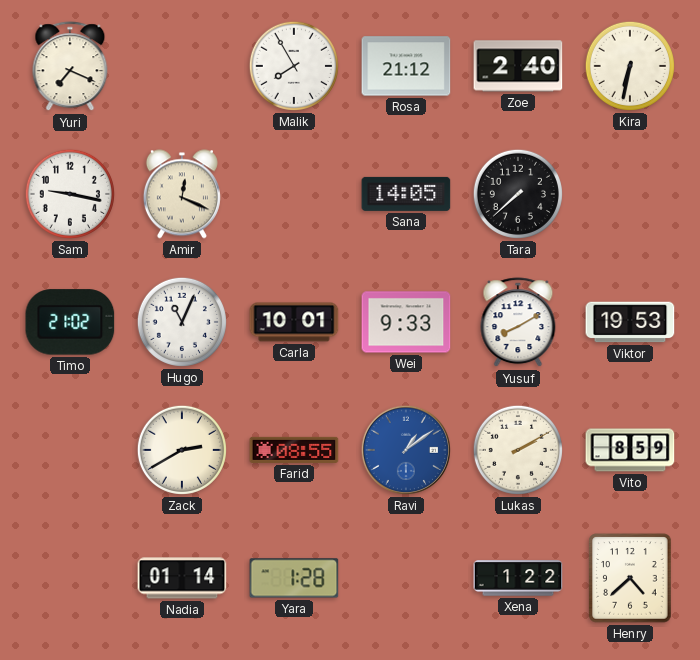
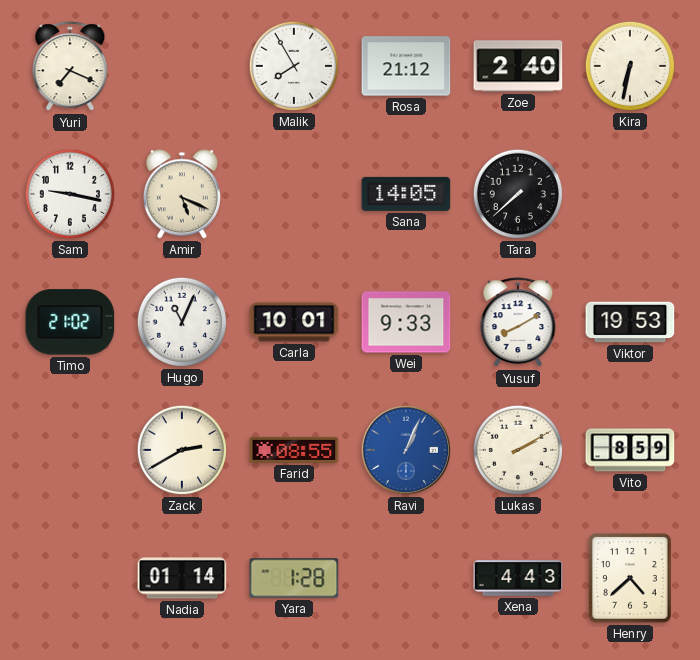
Amir: 12:19 -> 5:19 (182, 194)
Ravi: 1:09 -> 1:04 (406, 450)
Xena: 1:22 -> 4:43 (518, 578)
